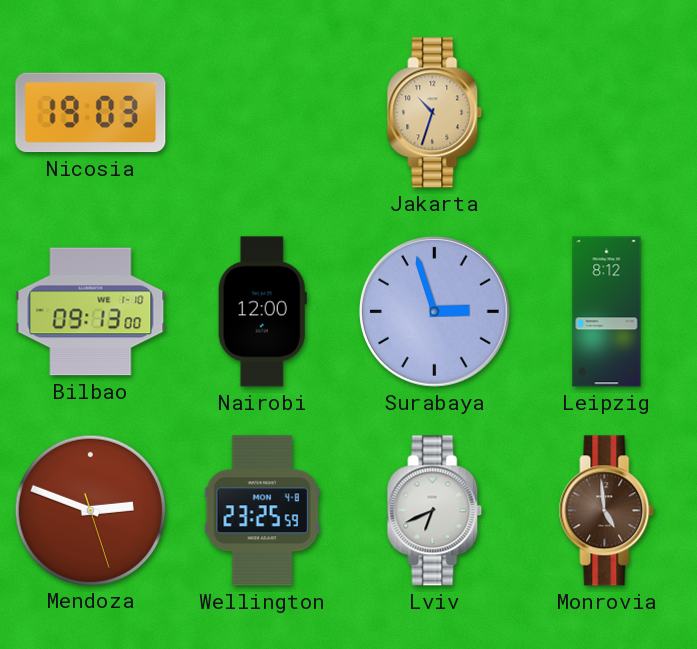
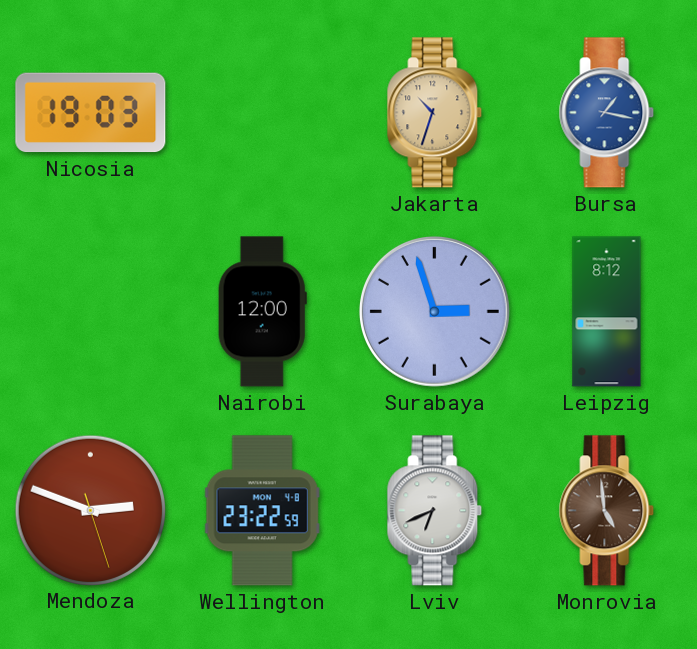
Bursa: none -> 1:17 (607, 113)
Bilbao: 09:13 -> none (91, 312)
Wellington: 23:25 -> 23:22 (262, 511)
